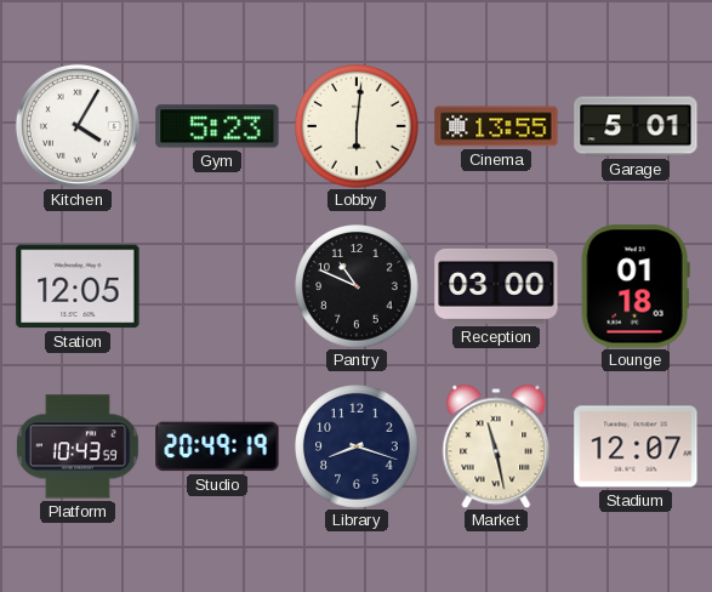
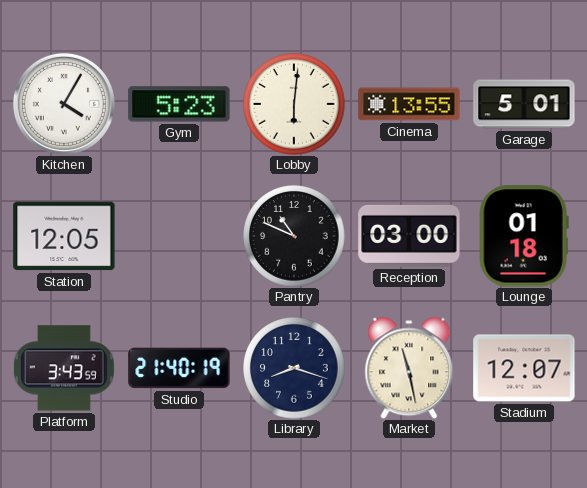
Platform: 10:43 -> 3:43 (64, 368)
Studio: 20:49 -> 21:40 (179, 368)
